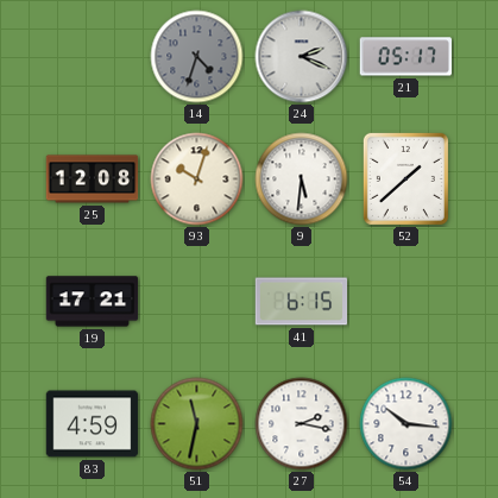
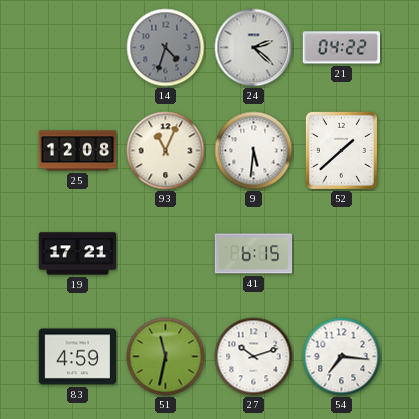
24: 2:19 -> 2:22 (254, 48)
21: 05:17 -> 04:22 (342, 48)
93: 10:03 -> 11:04 (166, 151)
27: 2:17 -> 10:12 (254, 357)
54: 10:16 -> 7:16 (342, 357)
